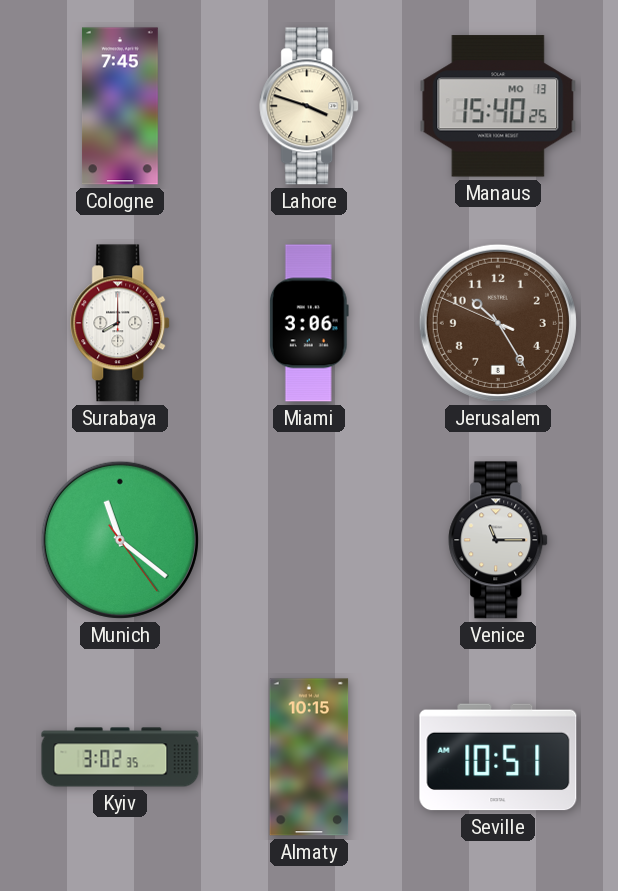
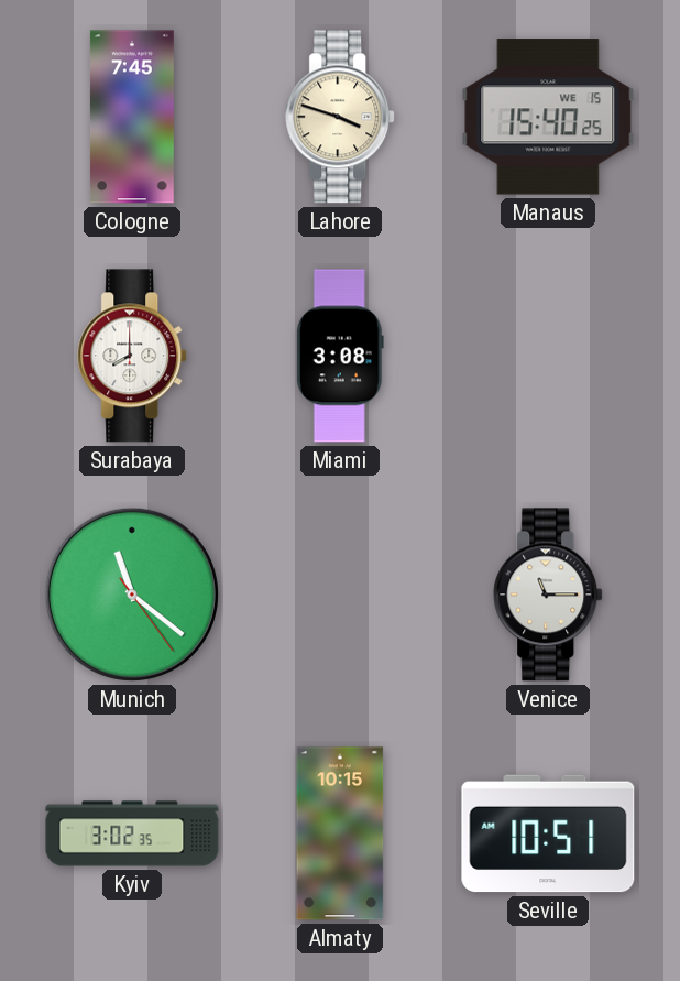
Manaus date: MO 13 -> WE 15 (548, 117)
Miami: 3:06 -> 3:08 (340, 356)
Jerusalem: 10:24 -> none (498, 323)
